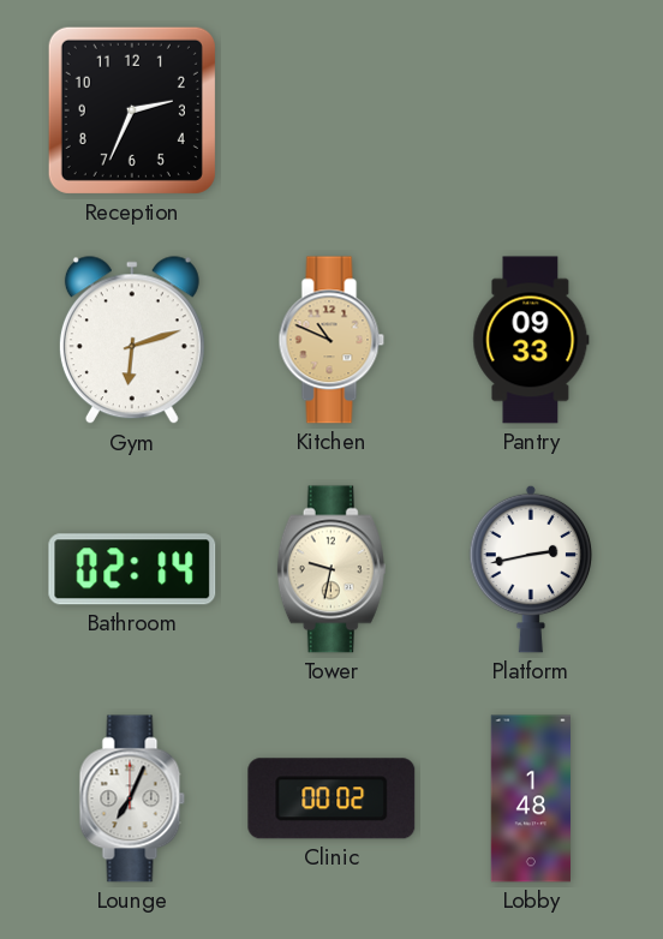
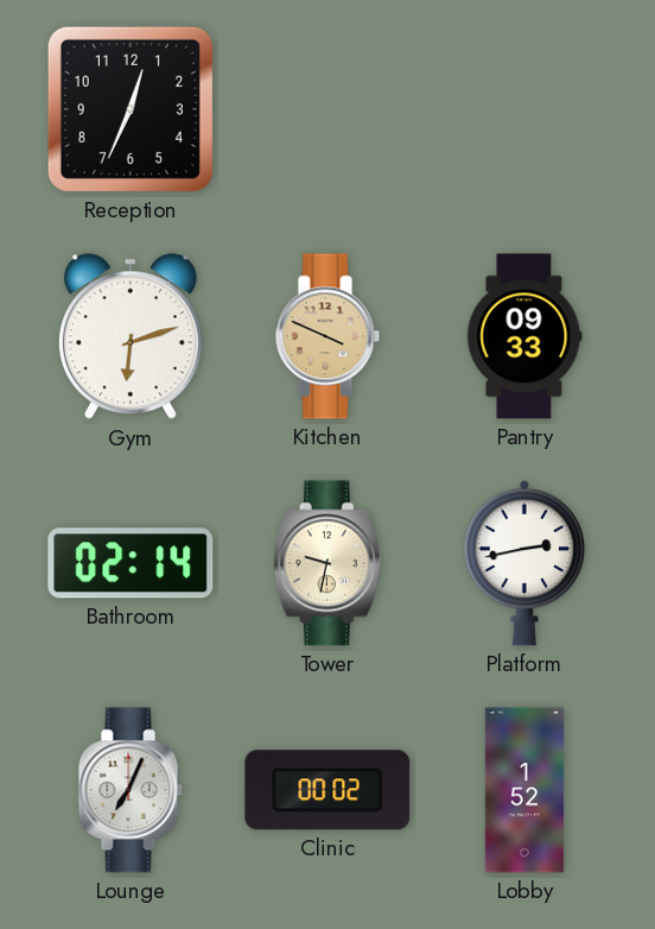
Reception: 2:34 -> 12:34 (131, 109)
Kitchen: 10:49 -> 3:49 (327, 336)
Lobby: 1:48 -> 1:52 (523, 790)
